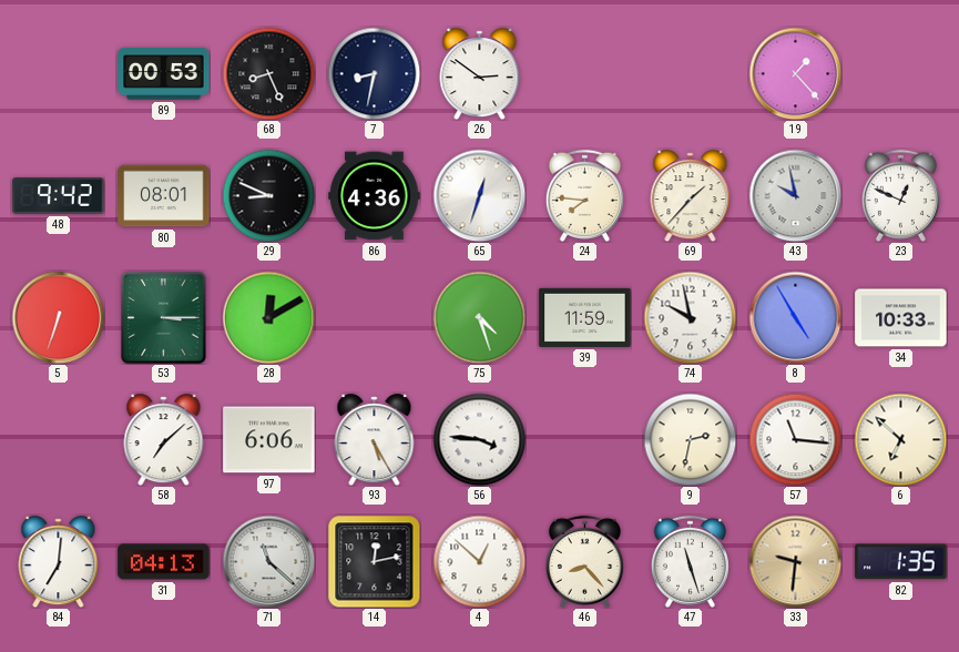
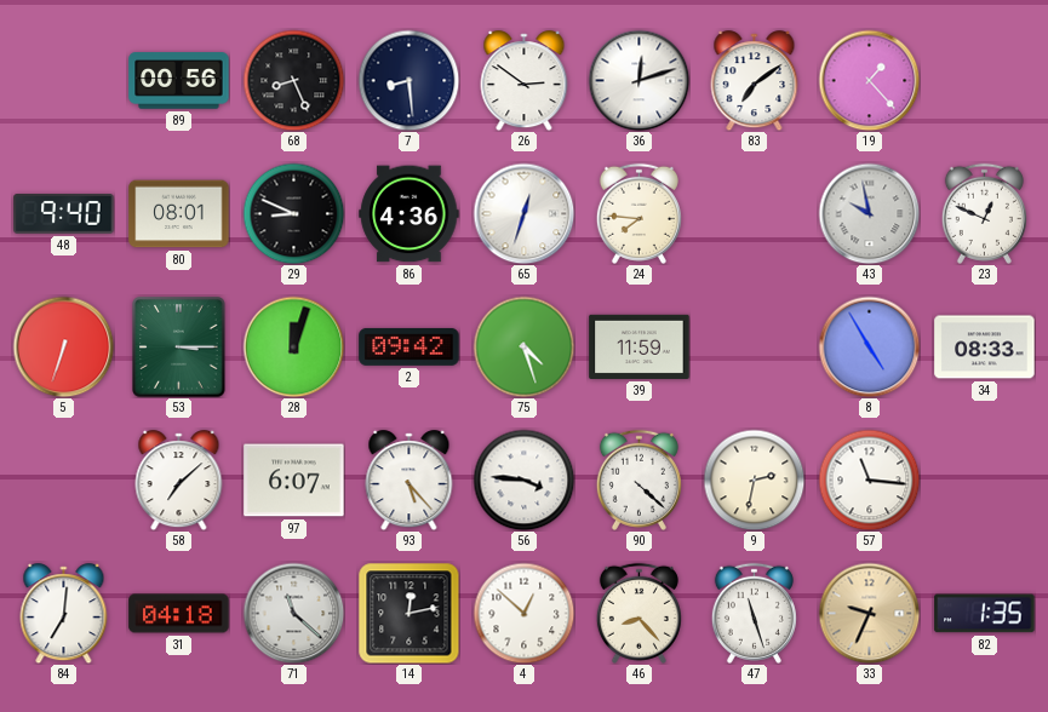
89: 00:53 -> 00:56 (179, 81)
7: 8:32 -> 8:29 (408, 80)
36: none -> 12:12 (638, 80)
83: none -> 7:09 (755, 81)
48: 9:42 -> 9:40 (64, 214)
69: 1:37 -> none (691, 196)
28: 12:10 -> 12:03 (293, 346)
2: none -> 09:42 (410, 346)
74: 9:58 -> none (690, 317)
34: 10:33 -> 08:33 (985, 348)
97: 6:06 -> 6:07 (294, 481)
93: 5:25 -> 5:23 (410, 481)
90: none -> 4:22 (638, 480)
6: 6:52 -> none (900, 439)
31: 04:13 -> 04:18 (179, 614)
33: 9:31 -> 9:34 (869, 613)
